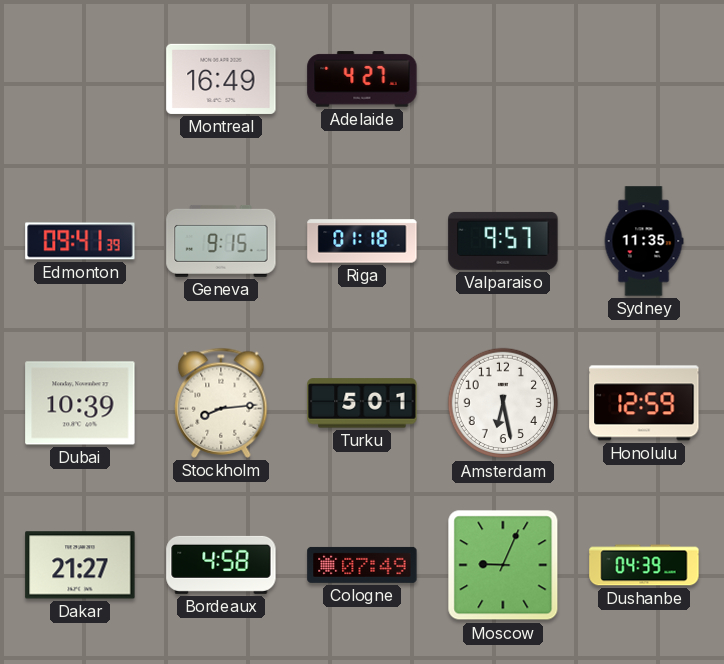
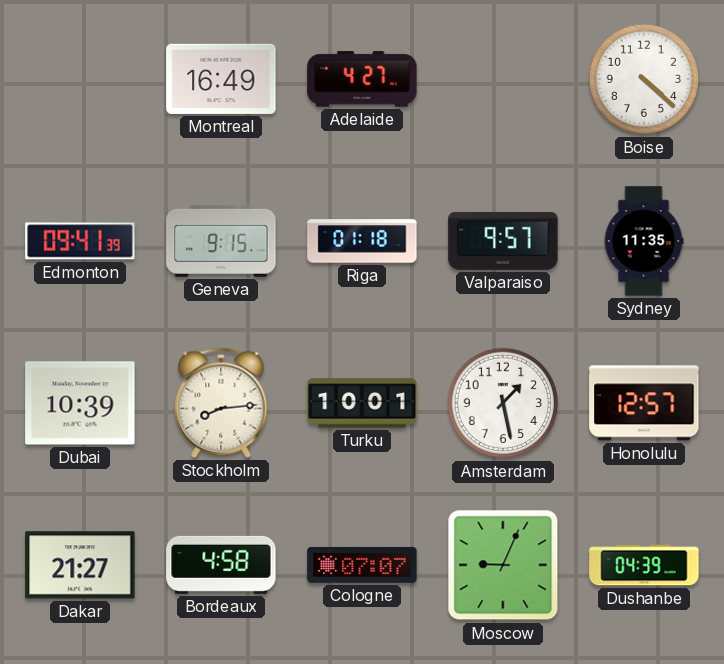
Boise: none -> 4:22 (644, 79)
Turku: 5:01 -> 10:01 (362, 403)
Amsterdam: 6:28 -> 1:28 (503, 403)
Honolulu: 12:59 -> 12:57 (644, 403)
Cologne: 07:49 -> 07:07 (362, 565)
